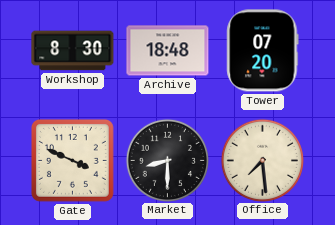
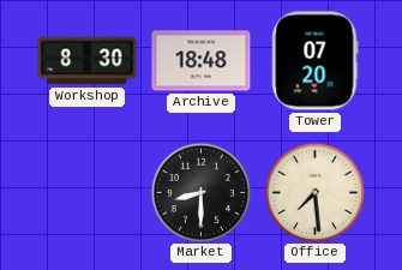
Gate: 3:49 -> none (72, 160)
